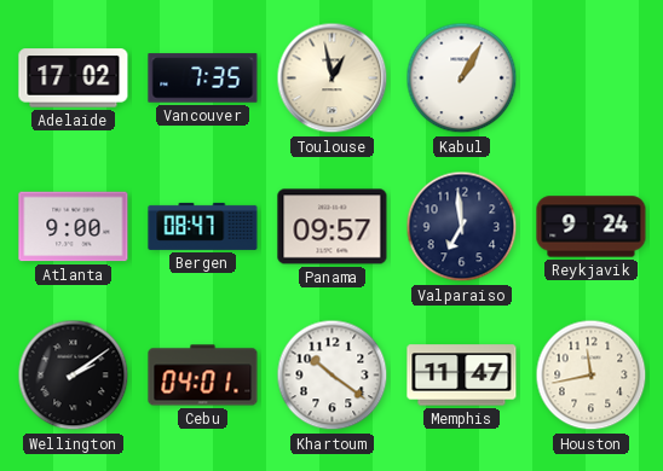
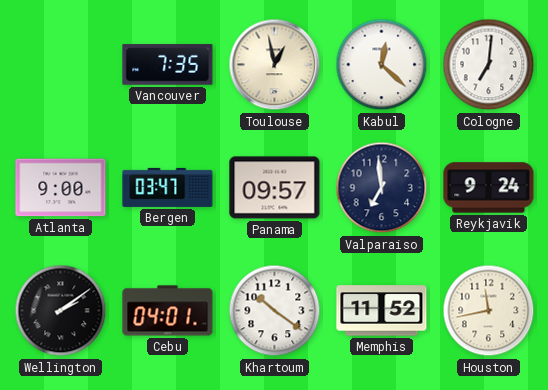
Adelaide: 17:02 -> none (74, 78)
Kabul: 1:05 -> 12:22 (382, 65)
Cologne: none -> 7:01 (489, 65)
Bergen: 08:47 -> 03:47 (168, 187)
Memphis: 11:47 -> 11:52 (382, 311)
